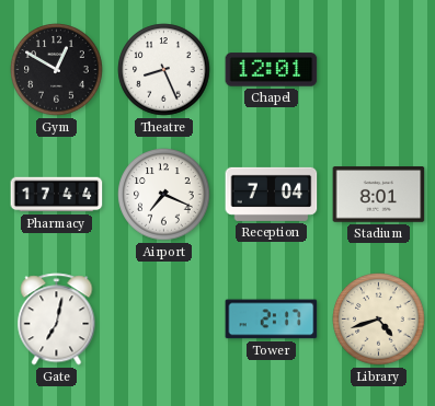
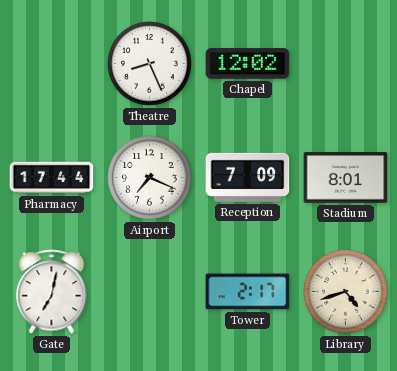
Gym: 12:50 -> none (57, 70)
Chapel: 12:01 -> 12:02 (248, 64)
Reception: 7:04 -> 7:09 (248, 177)
